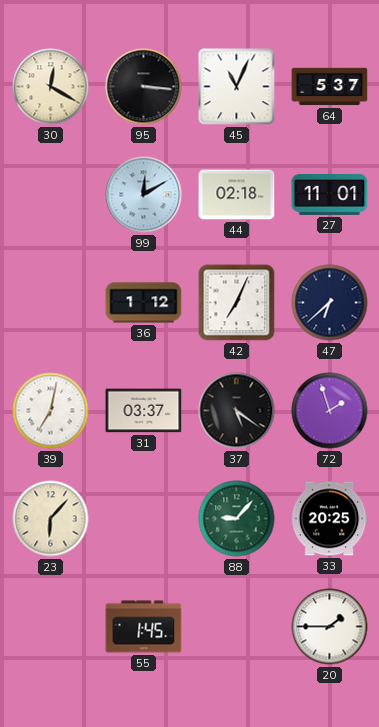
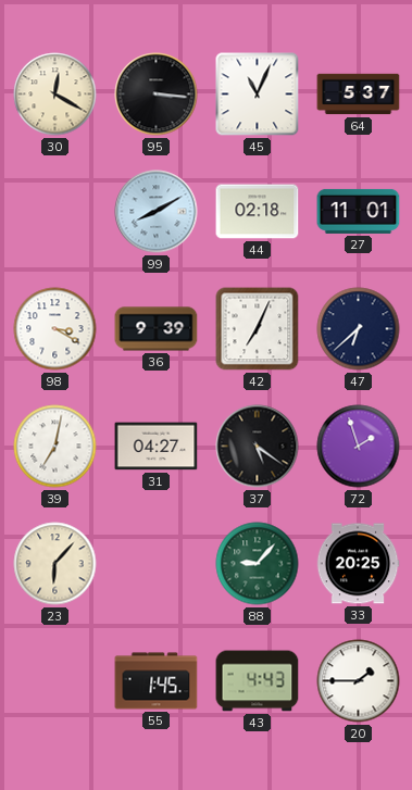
99: 12:10 -> 8:10 (157, 212)
98: none -> 3:20 (55, 329)
36: 1:12 -> 9:39 (157, 329)
31: 03:37 -> 04:27 (157, 447)
43: none -> 4:43 (258, 681)
